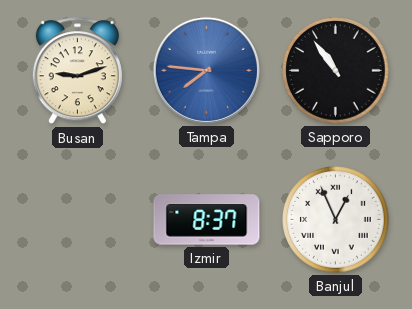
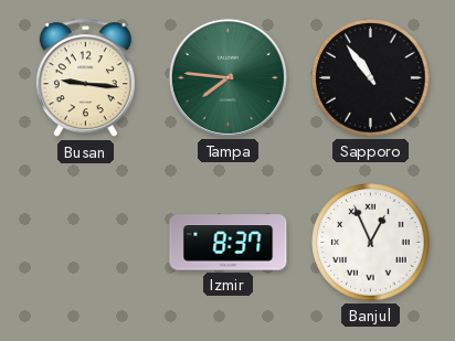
Busan: 9:12 -> 9:16 (85, 78)
Tampa dial: blue -> green (227, 77)
